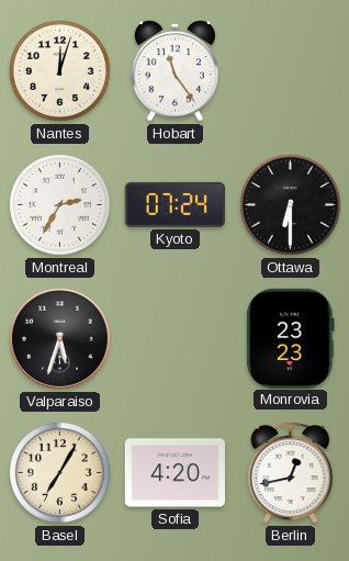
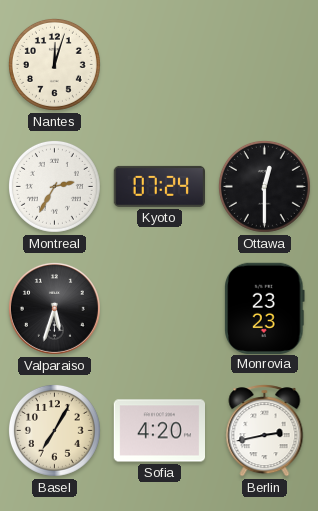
Hobart: 11:24 -> none (176, 71)
Ottawa: 6:30 -> 12:30 (264, 186)
Berlin: 12:43 -> 2:43 (265, 431)
